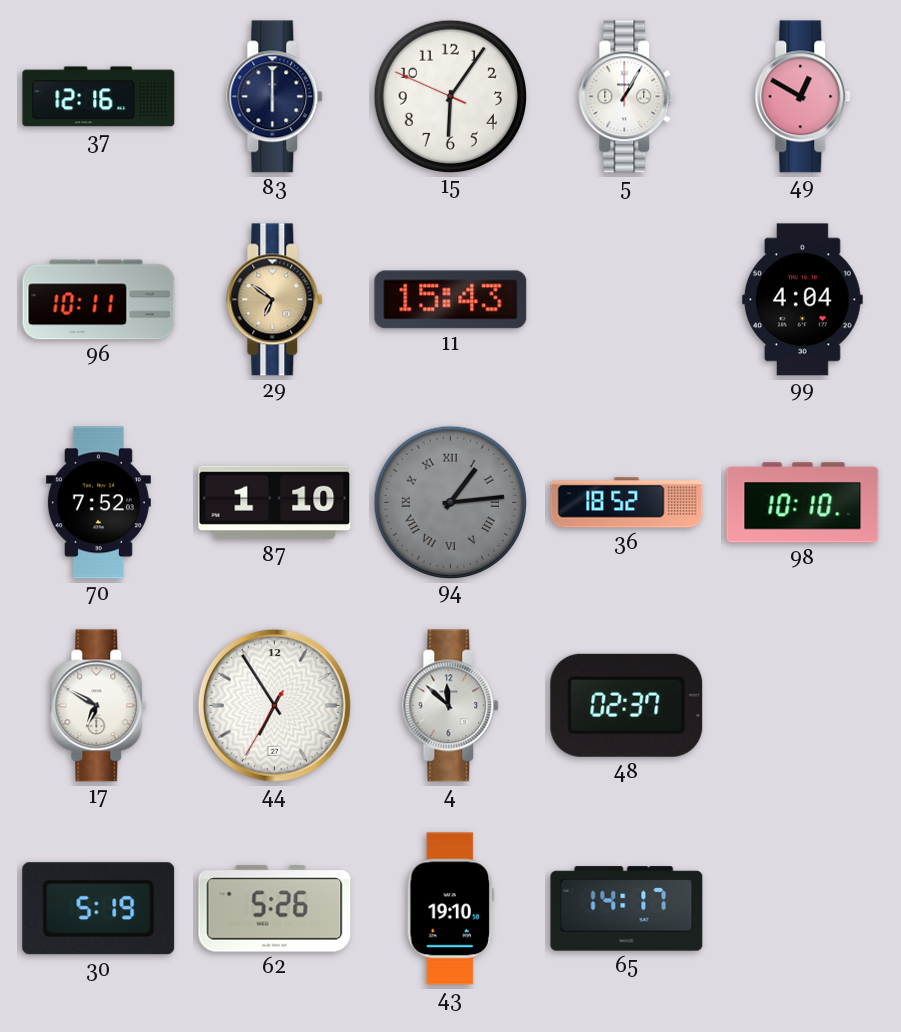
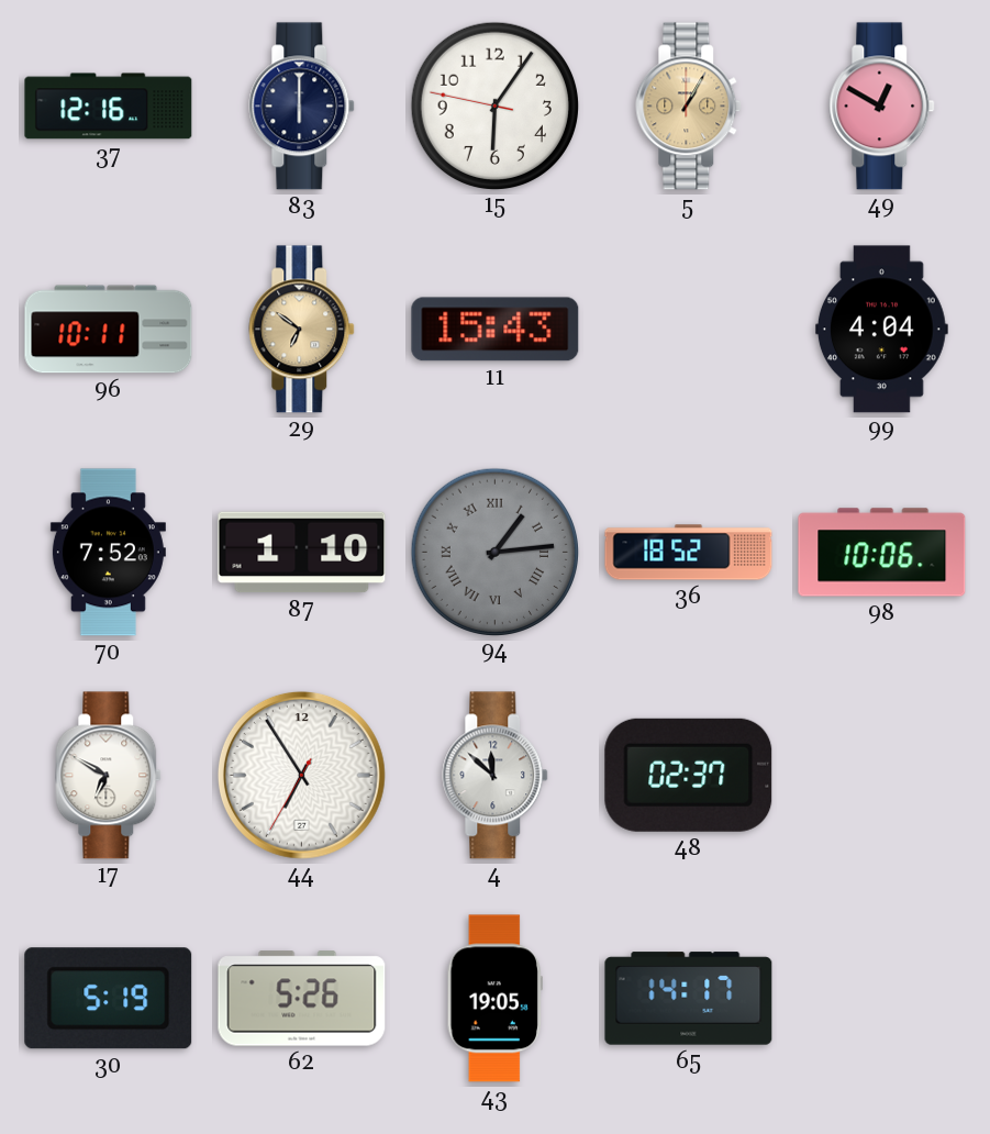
15: 6:05:49 -> 6:05:47 (494, 105)
5 dial: white -> champagne (689, 107)
98: 10:10 -> 10:06 (882, 553)
43: 19:10 -> 19:05 (494, 999)
